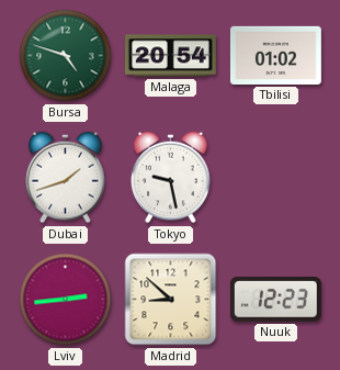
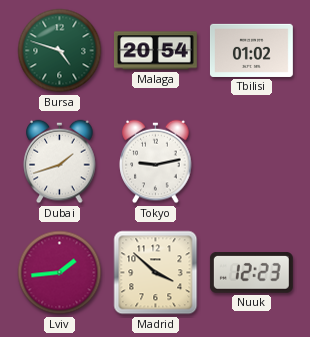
Tokyo: 9:28 -> 9:13 (156, 162)
Lviv: 2:44 -> 1:44 (60, 273)
Madrid: 8:52 -> 3:52 (156, 273)
